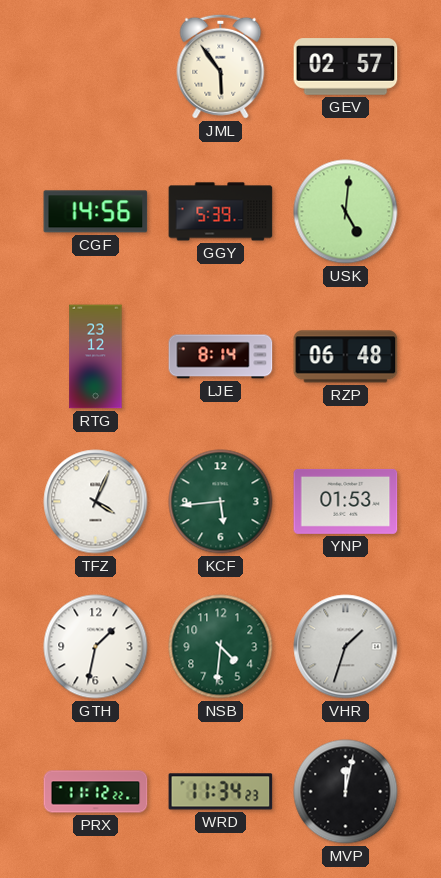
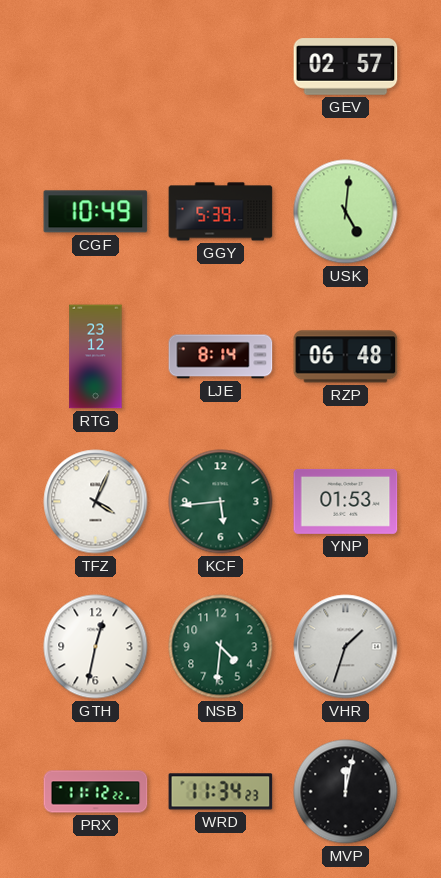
JML: 5:54 -> none (221, 66)
CGF: 14:56 -> 10:49 (96, 212)
GTH: 1:32 -> 12:32 (96, 647)
